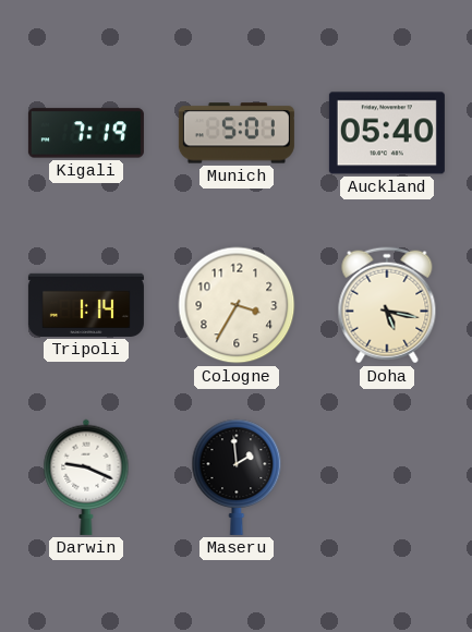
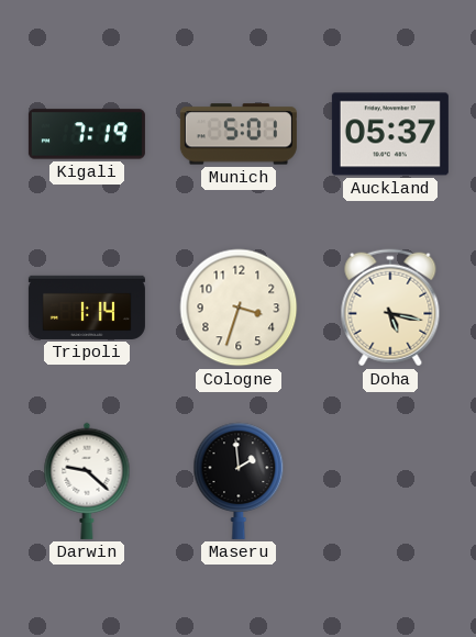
Auckland: 05:40 -> 05:37 (390, 134)
Cologne: 3:35 -> 3:33 (239, 308)
Darwin: 9:19 -> 9:22 (87, 481)
